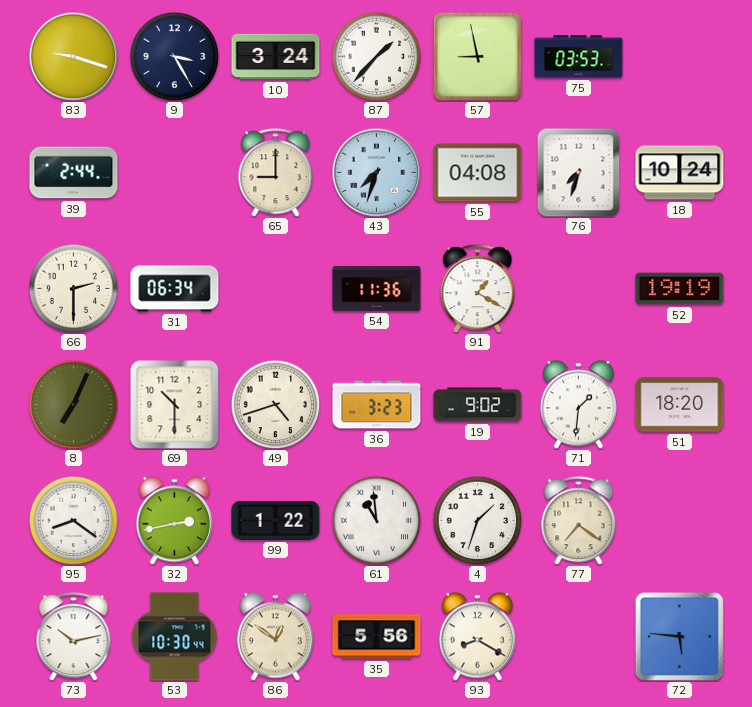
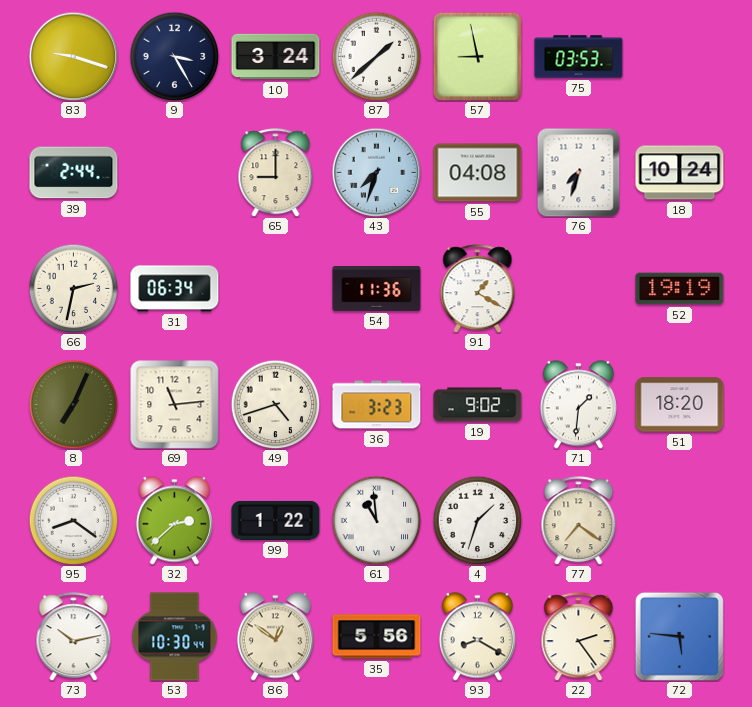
87: 1:37 -> 1:38 (376, 56)
66: 2:30 -> 2:32 (73, 288)
69: 10:30 -> 11:14 (175, 405)
32: 2:43 -> 2:38 (174, 521)
22: none -> 2:24 (579, 637)
